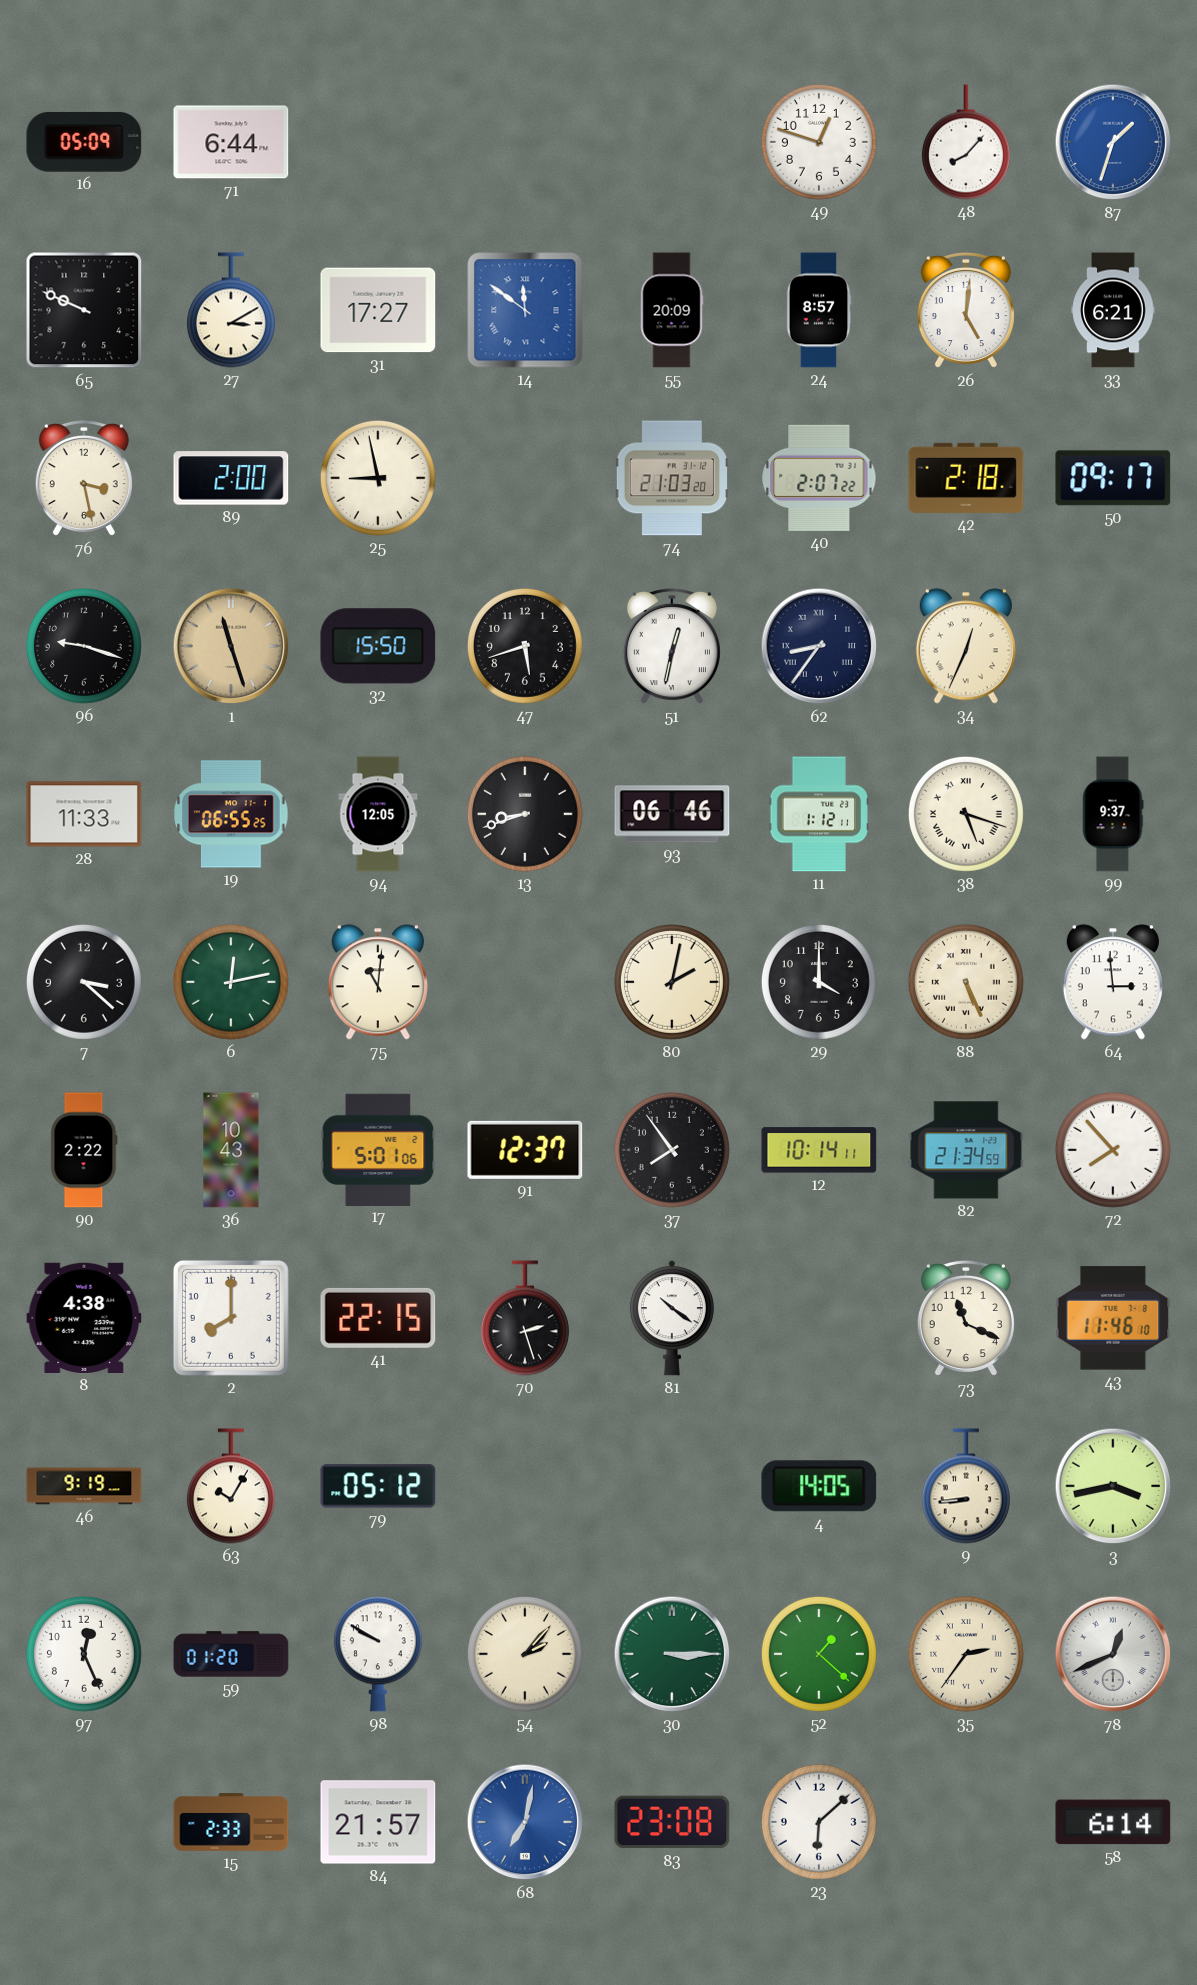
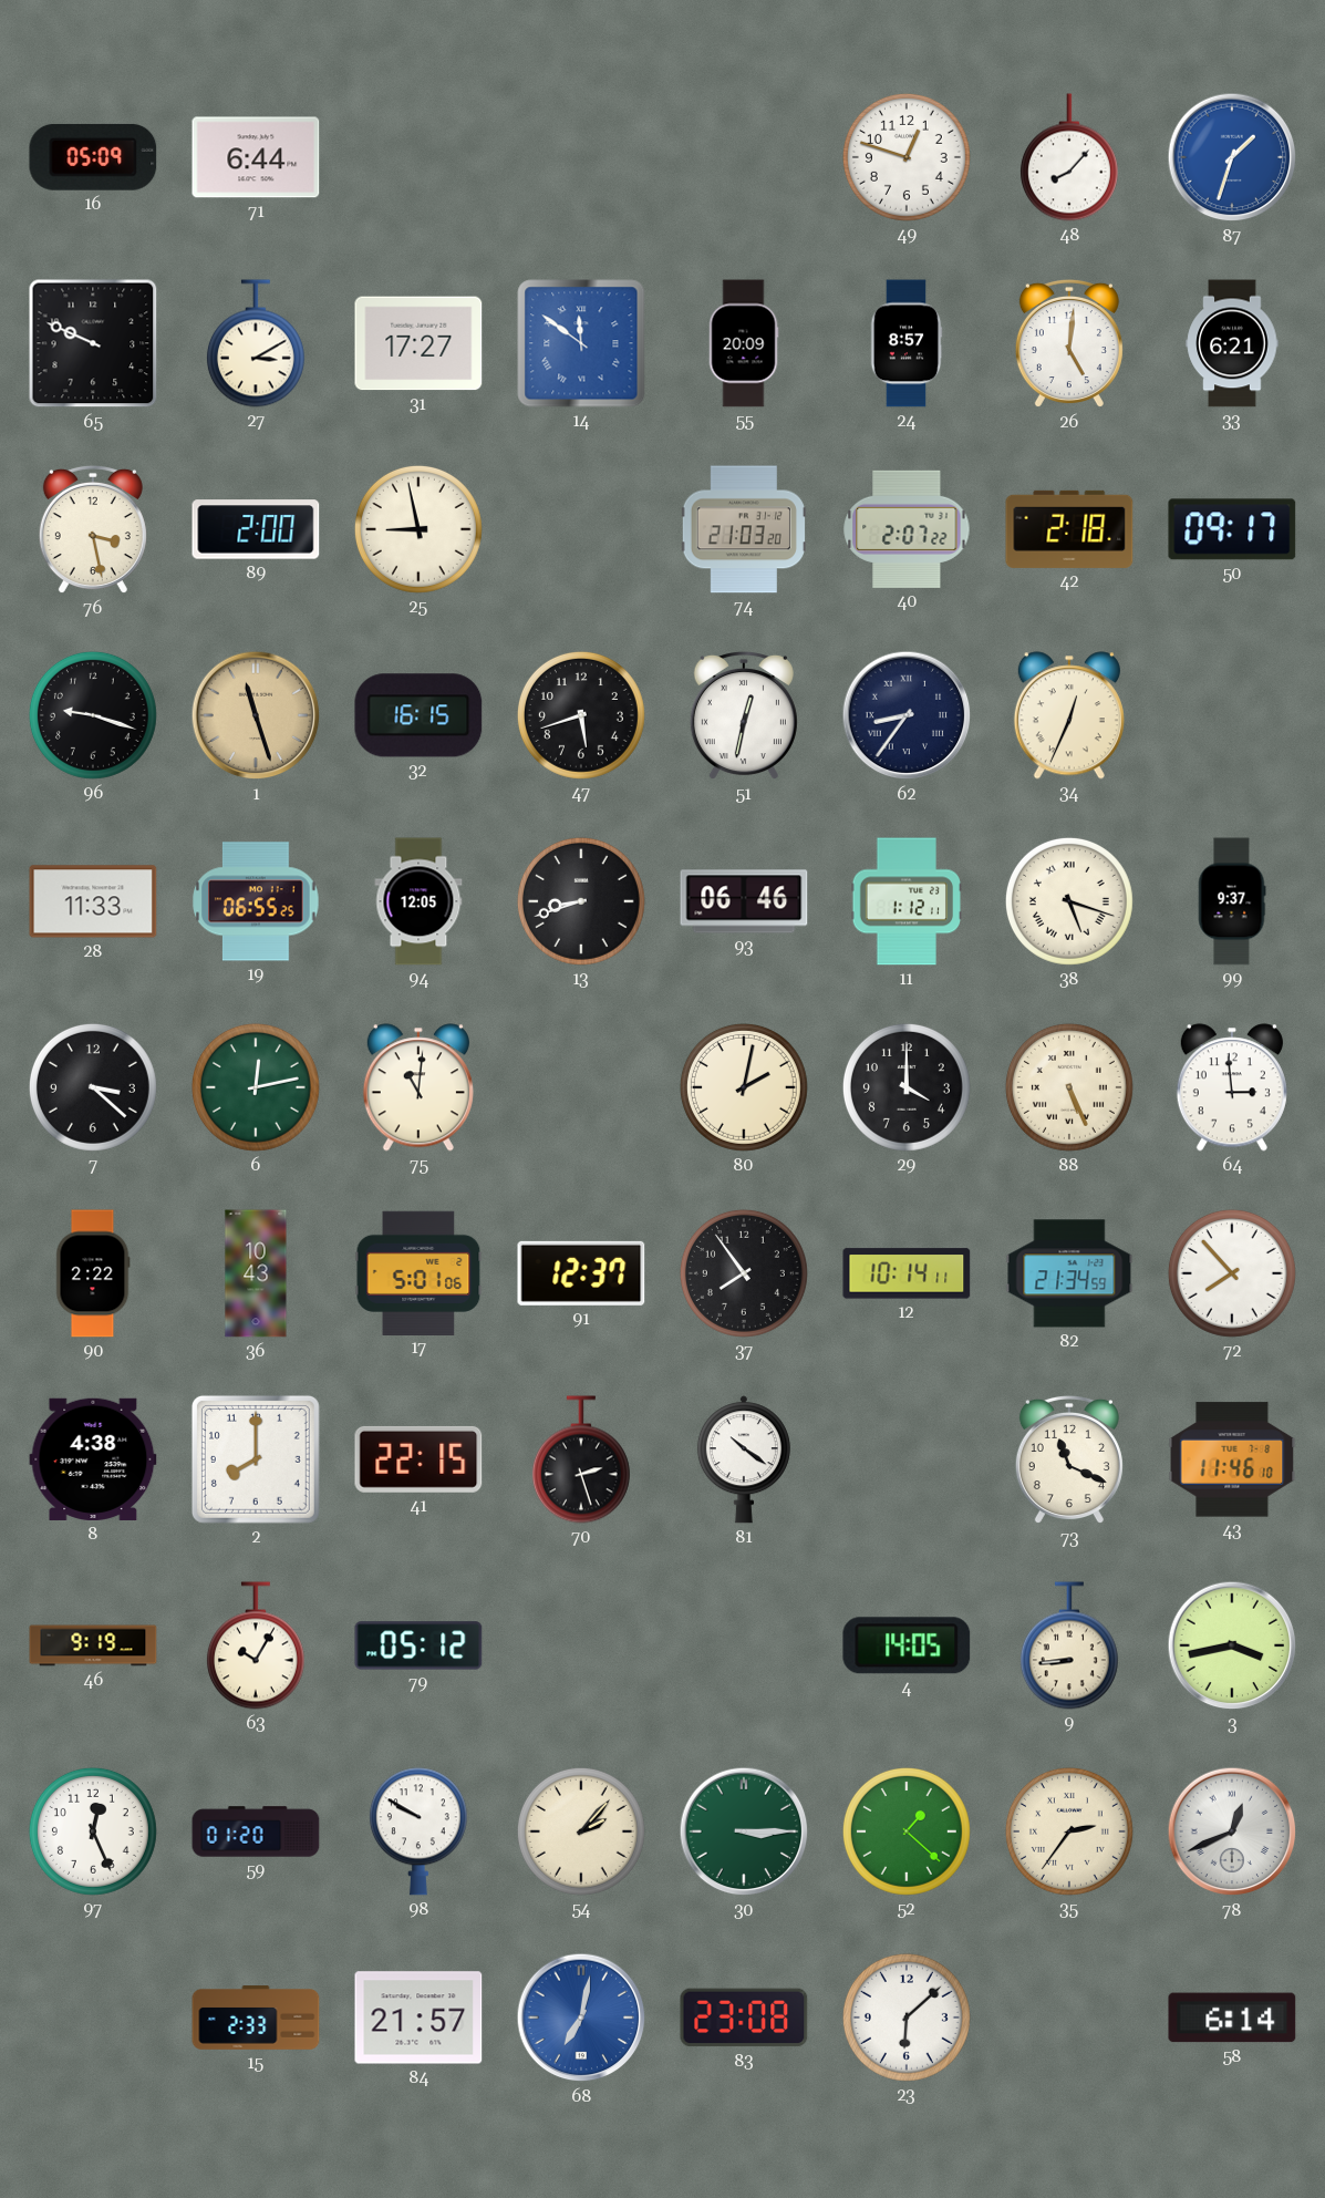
32: 15:50 -> 16:15 (418, 715)
